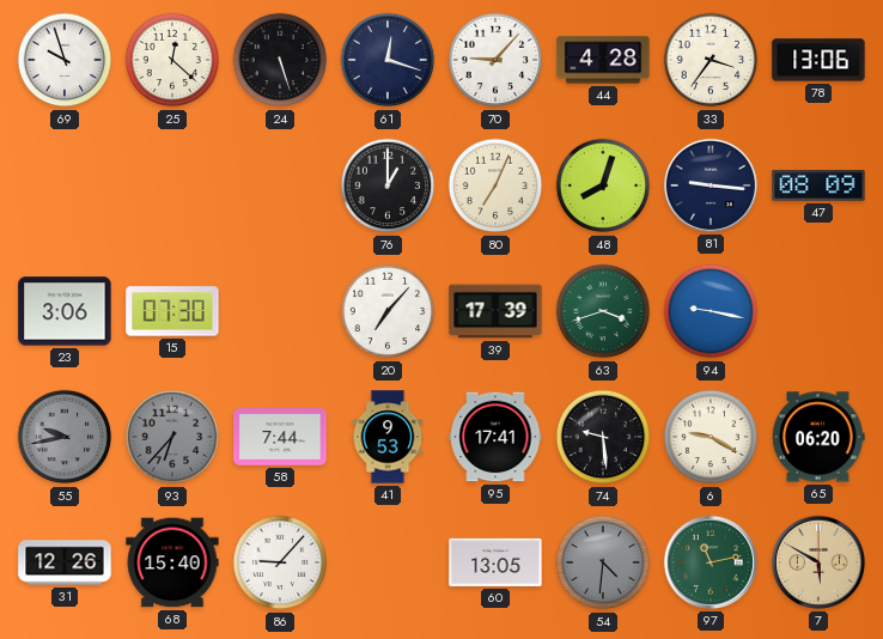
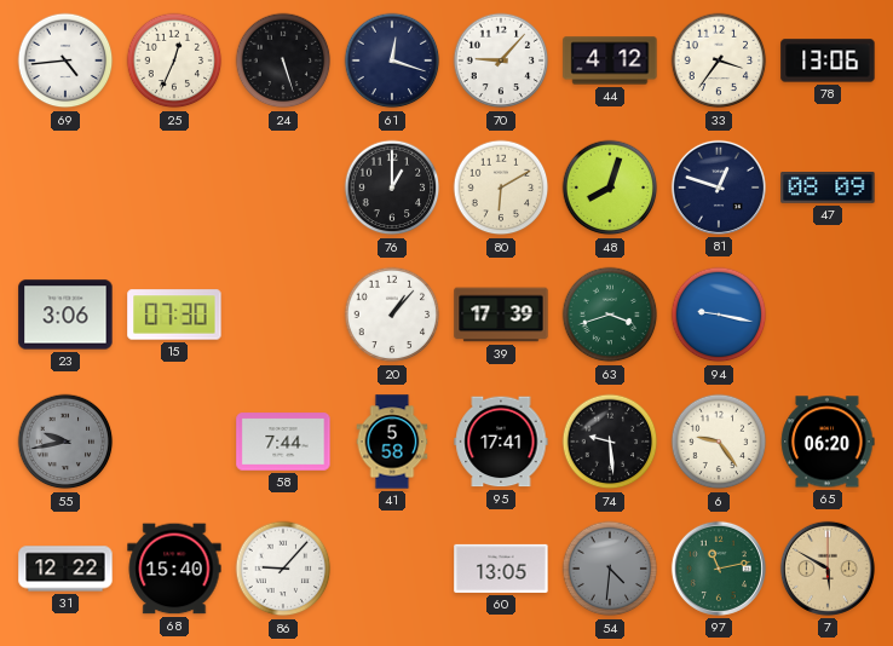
69: 9:57 -> 4:44 (65, 60)
25: 12:22 -> 12:34 (174, 60)
44: 4:28 -> 4:12 (610, 60)
80: 7:04 -> 6:10 (501, 188)
81: 9:16 -> 12:48 (719, 188)
20: 7:07 -> 1:07 (392, 315)
93: 6:37 -> none (172, 437)
41: 9:53 -> 5:58 (392, 442)
6: 9:20 -> 9:24 (719, 442)
31: 12:26 -> 12:22 (65, 569)
